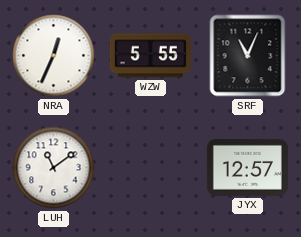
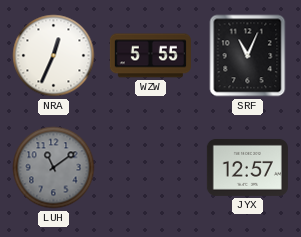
LUH dial: white -> grey (54, 168)
